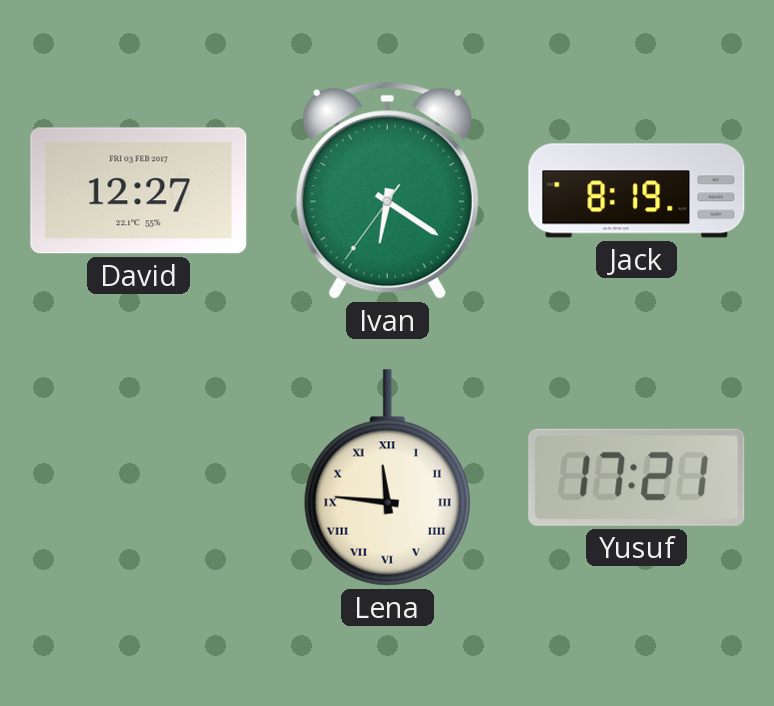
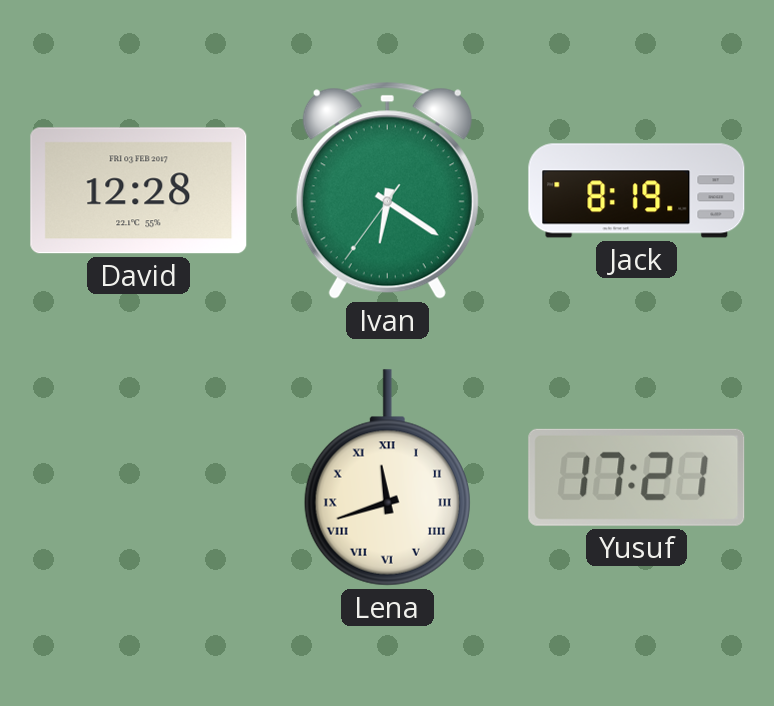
David: 12:27 -> 12:28 (139, 191)
Lena: 11:46 -> 11:42 (387, 478)
